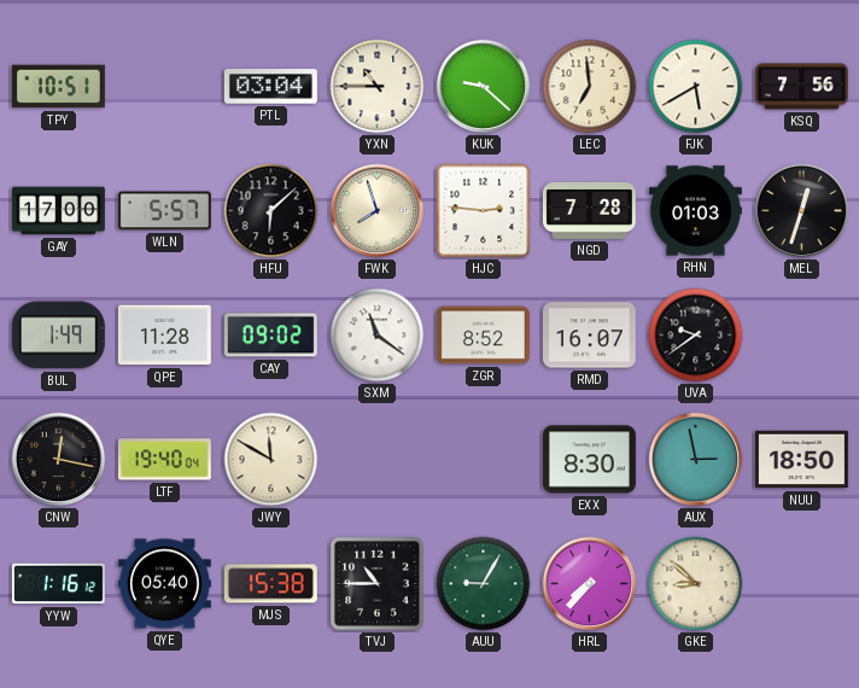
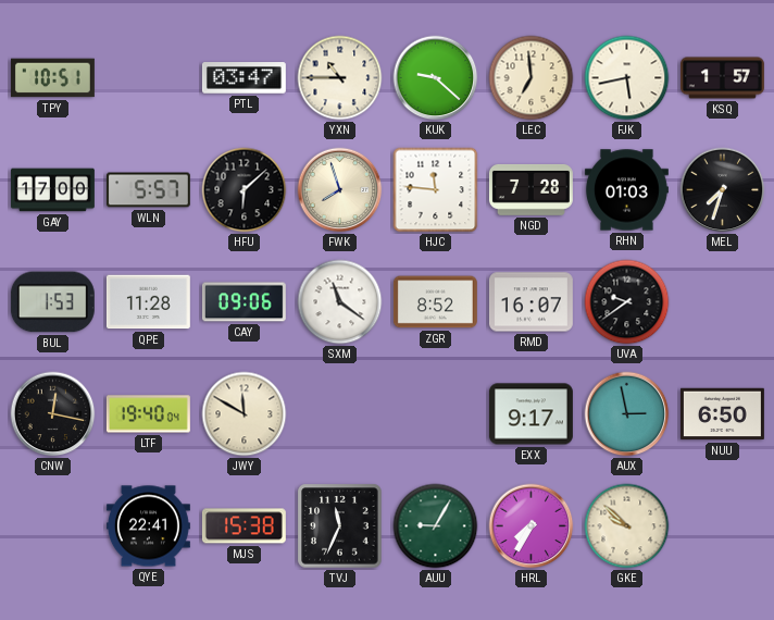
PTL: 03:04 -> 03:47 (244, 78)
FJK: 5:40 -> 5:43 (627, 78)
KSQ: 7:56 -> 1:57 (722, 78)
HJC: 2:46 -> 11:46 (436, 190)
MEL: 12:33 -> 7:33 (723, 190)
BUL: 1:49 -> 1:53 (52, 302)
CAY: 09:02 -> 09:06 (244, 302)
EXX: 8:30 -> 9:17 (530, 414)
NUU: 18:50 -> 6:50 (722, 414)
YYW: 1:16 -> none (58, 584)
QYE: 05:40 -> 22:41 (148, 526)
TVJ: 10:45 -> 11:34 (340, 526)
HRL: 7:37 -> 7:35 (532, 526)
GKE: 8:52 -> 9:52 (627, 526)
